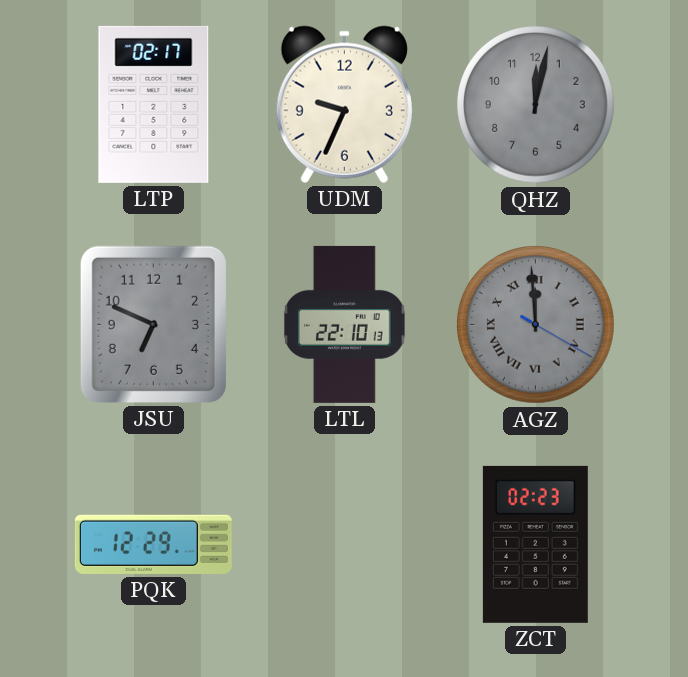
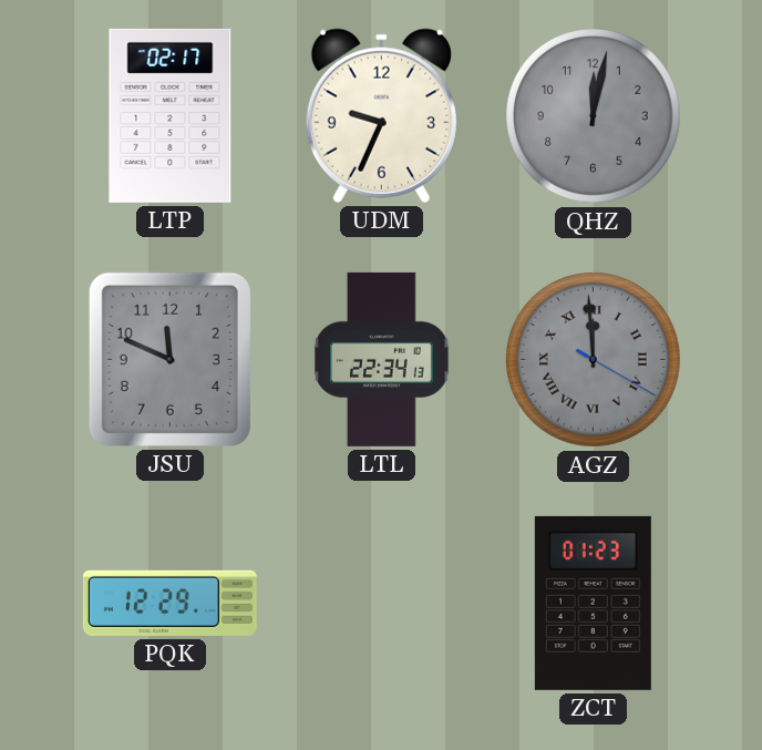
JSU: 6:49 -> 11:49 (169, 359)
LTL: 22:10 -> 22:34 (382, 359)
ZCT: 02:23 -> 01:23 (593, 603)
